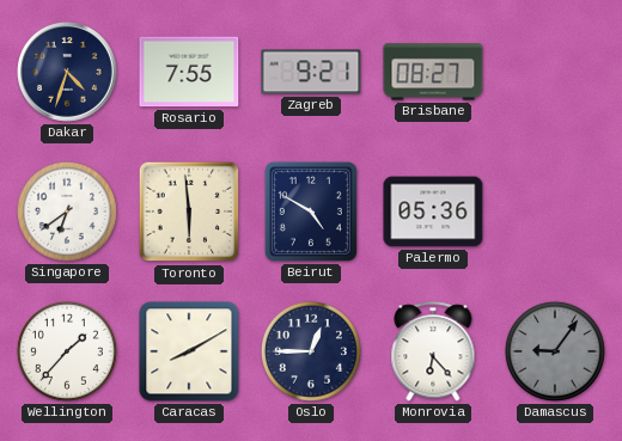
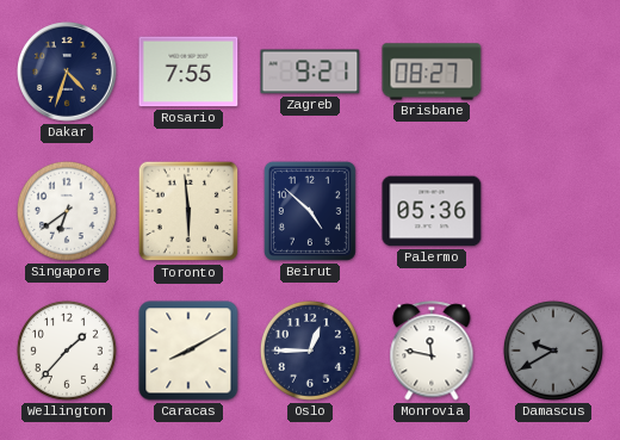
Beirut: 4:50 -> 4:52 (310, 211)
Monrovia: 6:23 -> 11:47 (432, 351)
Damascus: 9:06 -> 9:40 (553, 351)
